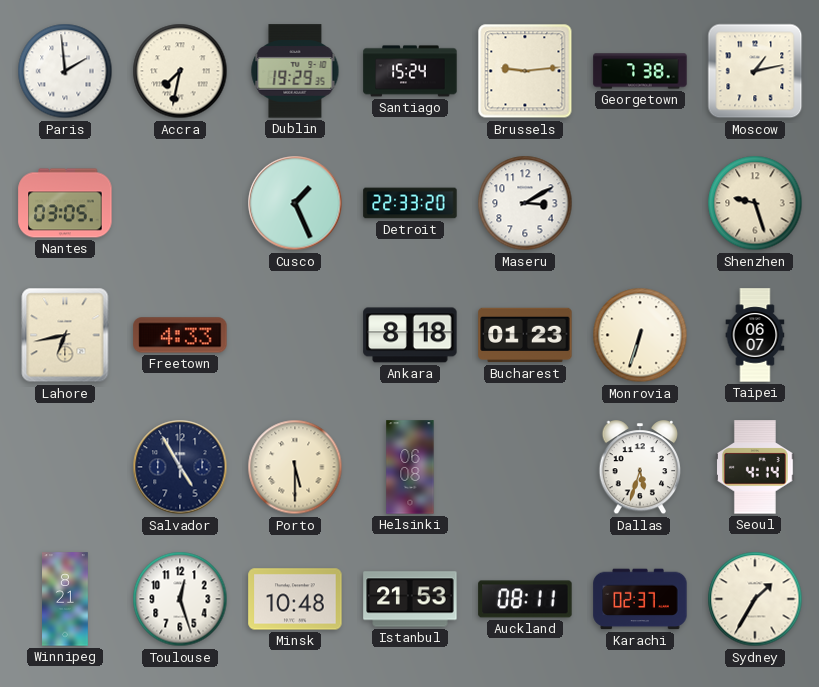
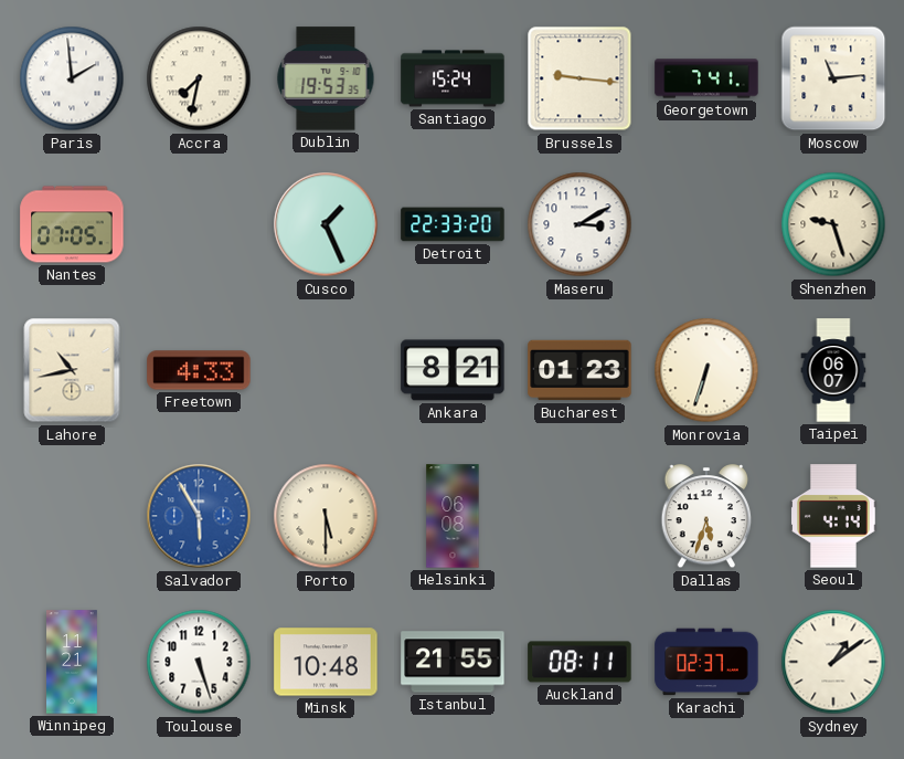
Dublin: 19:29 -> 19:53 (326, 78)
Brussels: 9:14 -> 9:16 (579, 78)
Georgetown: 7:38 -> 7:41 (706, 78)
Moscow: 1:13 -> 11:14 (833, 78)
Nantes: 03:05 -> 07:05 (72, 224)
Lahore: 6:43 -> 10:43 (72, 370)
Ankara: 8:18 -> 8:21 (453, 370)
Salvador: 4:55 -> 5:55 (199, 516)
Salvador dial: navy -> blue (199, 516)
Winnipeg: 8:21 -> 11:21 (73, 662)
Toulouse: 12:27 -> 5:27 (199, 662)
Istanbul: 21:53 -> 21:55 (453, 662)
Sydney: 1:35 -> 1:09 (833, 662)
